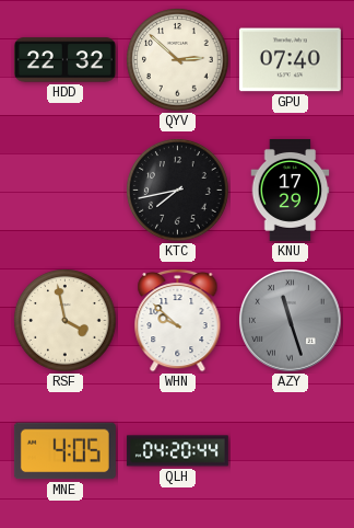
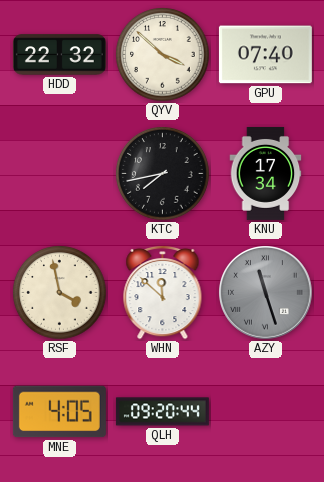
QYV: 2:52 -> 3:52 (163, 55)
KNU: 17:29 -> 17:34 (266, 173)
WHN: 9:52 -> 11:52 (163, 292)
QLH: 04:20 -> 09:20 (162, 412)
